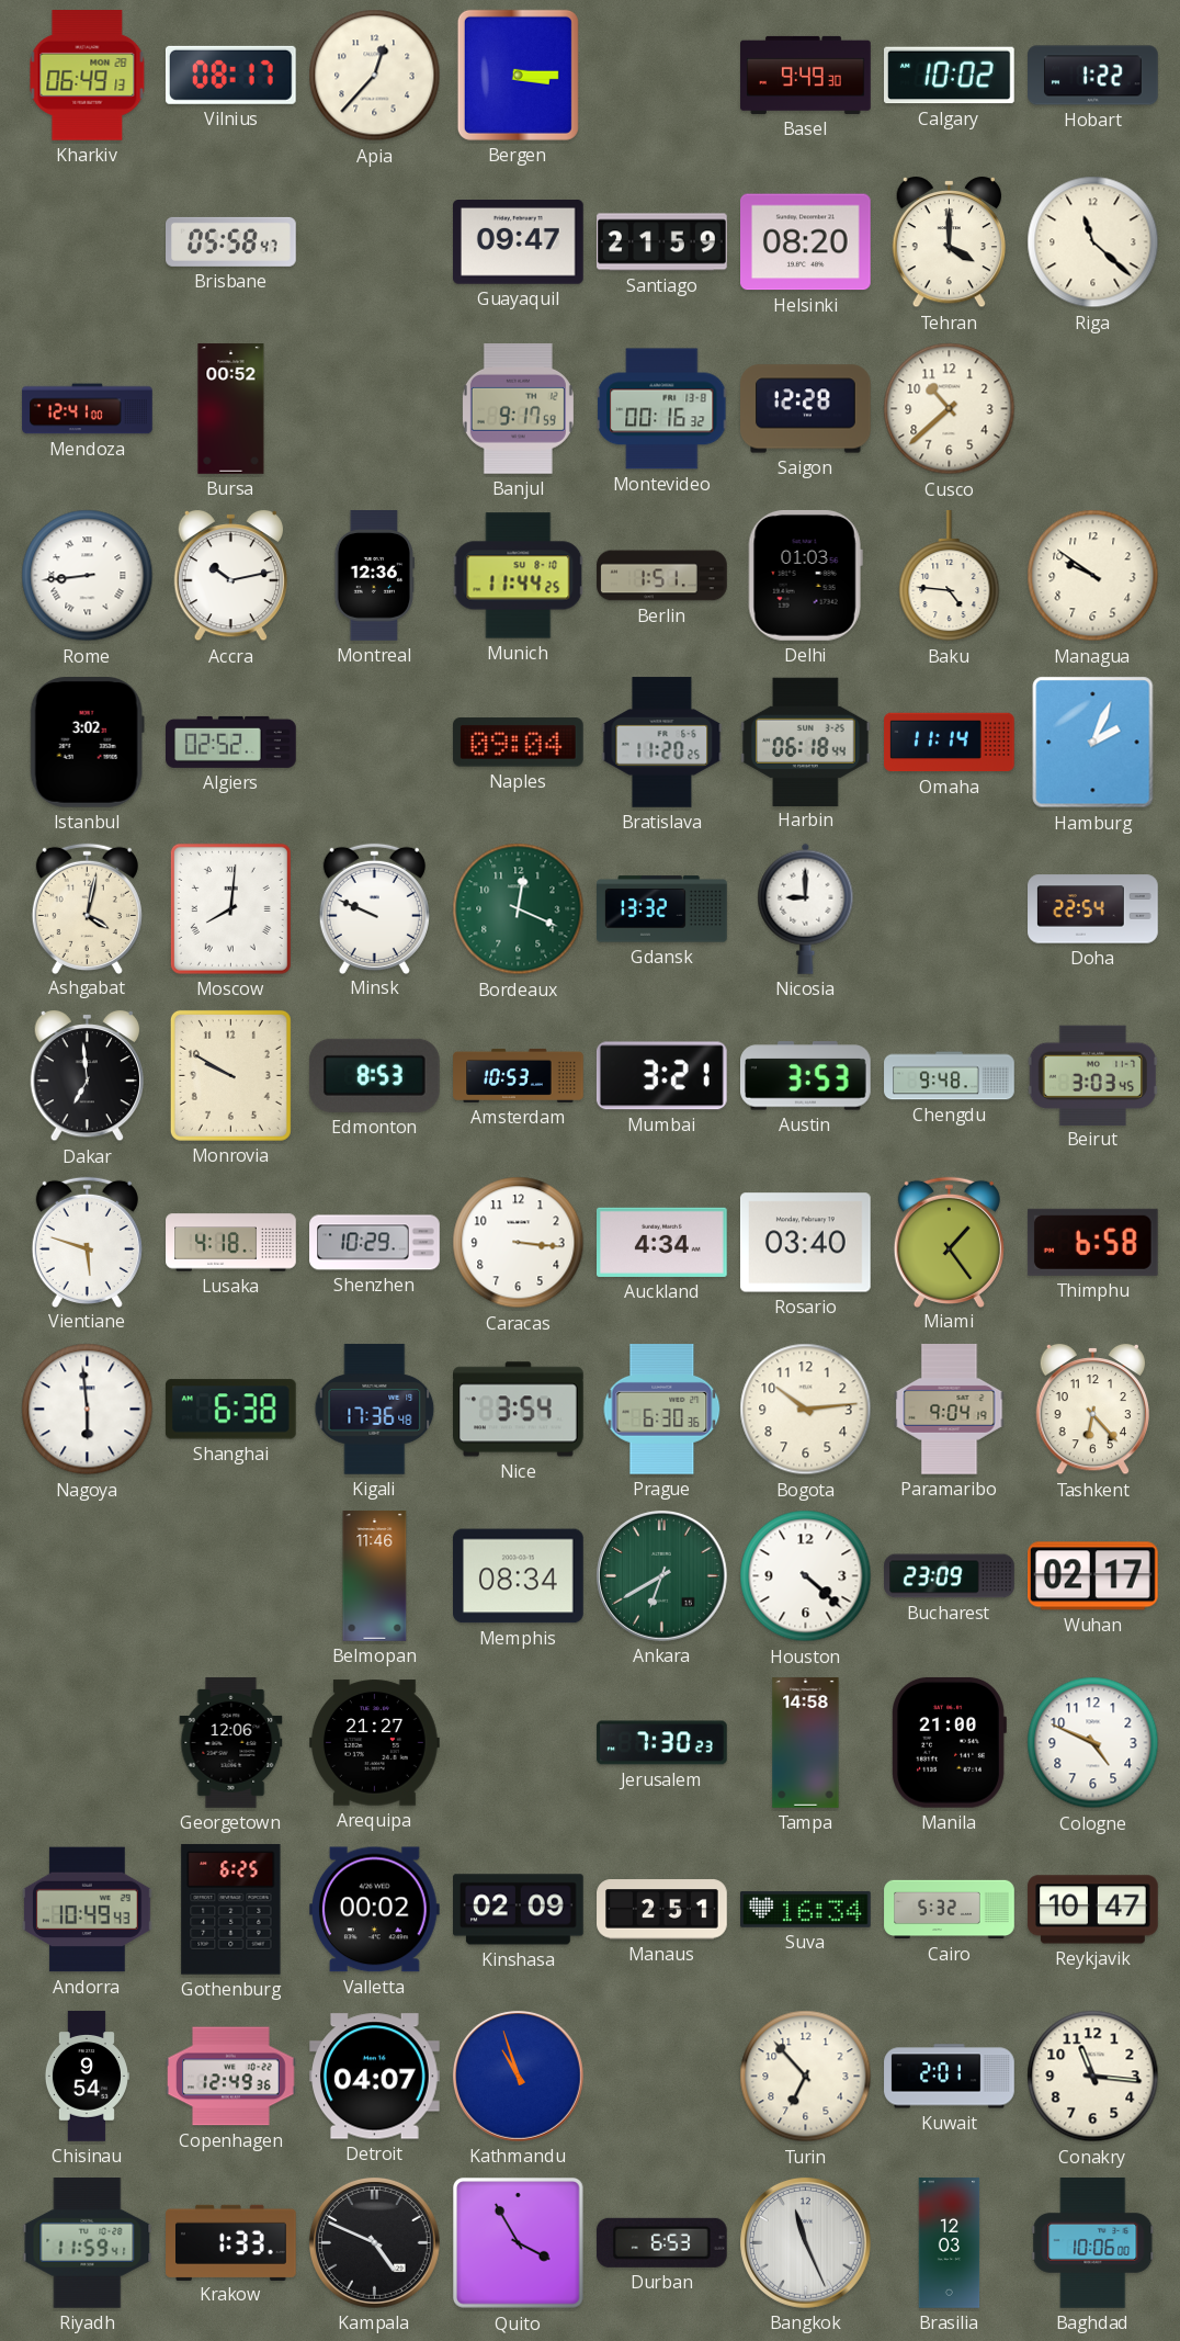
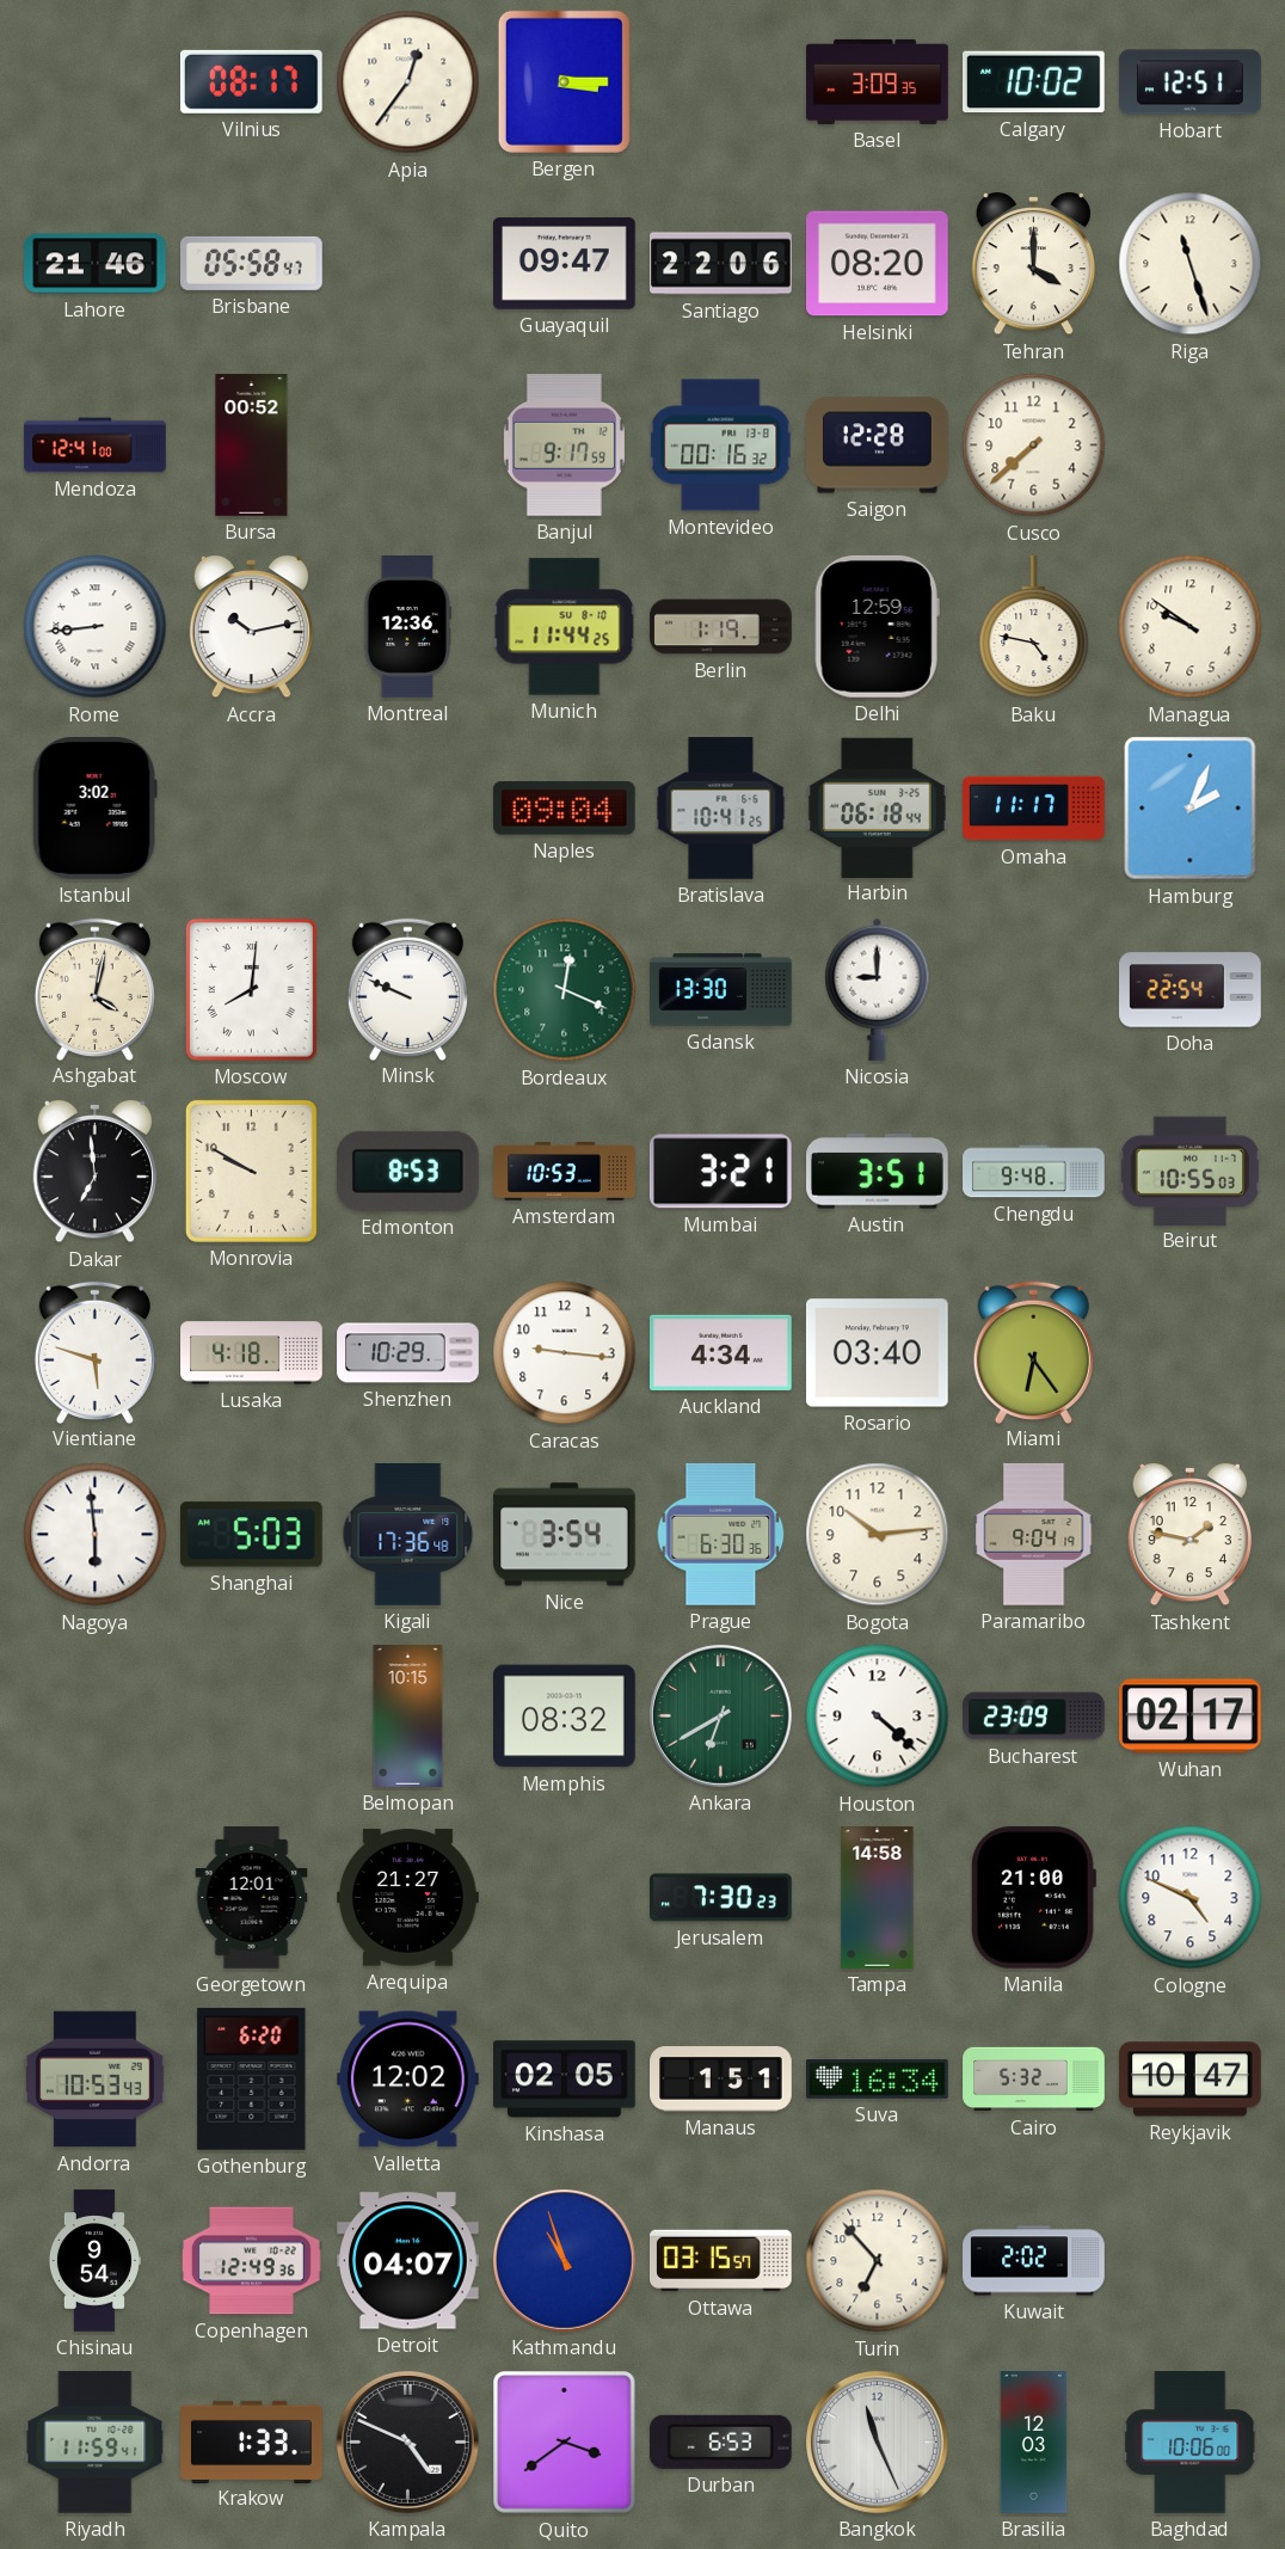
Kharkiv: 06:49 -> none (88, 76)
Apia: 12:37 -> 12:36 (408, 82)
Basel: 9:49 -> 3:09 (878, 81)
Hobart: 1:22 -> 12:51 (1191, 82)
Lahore: none -> 21:46 (96, 264)
Santiago: 21:59 -> 22:06 (721, 264)
Riga: 11:22 -> 11:27 (1191, 264)
Cusco: 10:38 -> 7:38 (1034, 446)
Berlin: 1:51 -> 1:19 (721, 627)
Delhi: 01:03 -> 12:59 (877, 626)
Baku: 4:46 -> 4:47 (1034, 628)
Algiers: 02:52 -> none (231, 742)
Bratislava: 11:20 -> 10:41 (721, 809)
Omaha: 11:14 -> 11:17 (1034, 809)
Gdansk: 13:32 -> 13:30 (721, 990)
Austin: 3:53 -> 3:51 (878, 1172)
Beirut: 3:03 -> 10:55 (1191, 1171)
Caracas: 3:16 -> 9:16 (565, 1353)
Miami: 1:24 -> 6:24 (1033, 1352)
Thimphu: 6:58 -> none (1092, 1242)
Shanghai: 6:38 -> 5:03 (251, 1535)
Tashkent: 6:23 -> 1:47 (1189, 1535)
Belmopan: 11:46 -> 10:15 (408, 1716)
Memphis: 08:34 -> 08:32 (565, 1716)
Georgetown: 12:06 -> 12:01 (252, 1898)
Andorra: 10:49 -> 10:53 (96, 2080)
Gothenburg: 6:25 -> 6:20 (252, 2078)
Valletta: 00:02 -> 12:02 (407, 2080)
Kinshasa: 02:09 -> 02:05 (565, 2080)
Manaus: 2:51 -> 1:51 (721, 2080)
Ottawa: none -> 03:15 (721, 2261)
Kuwait: 2:01 -> 2:02 (1034, 2261)
Conakry: 11:16 -> none (1093, 2077)
Quito: 3:55 -> 3:39 (565, 2443)
